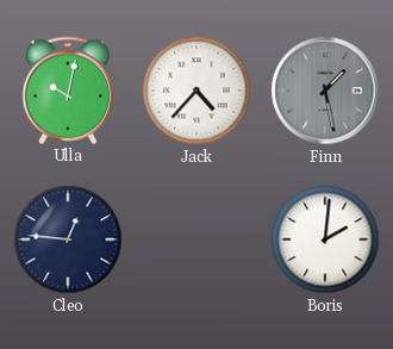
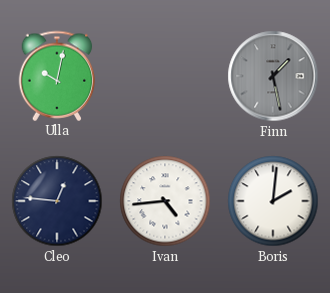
Jack: 4:37 -> none (196, 91)
Ivan: none -> 4:44 (165, 201)
